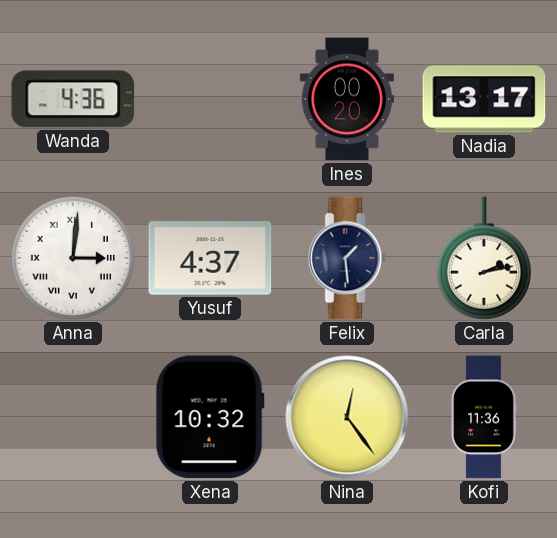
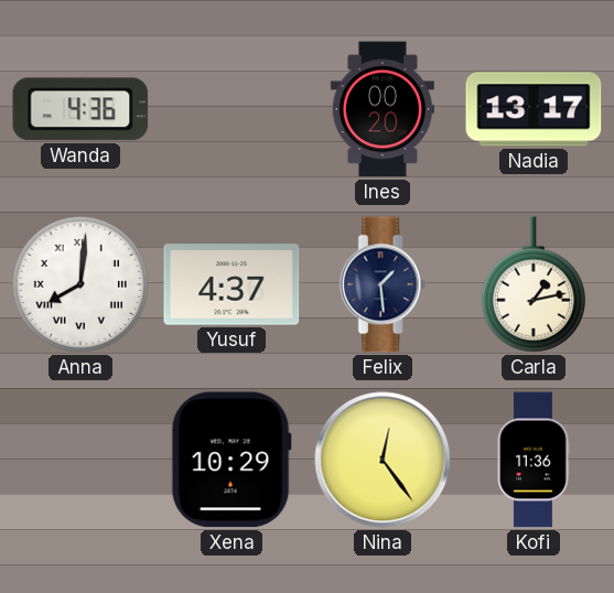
Anna: 3:01 -> 8:01 (80, 284)
Carla: 2:13 -> 1:13 (534, 284)
Xena: 10:32 -> 10:29 (231, 460)
